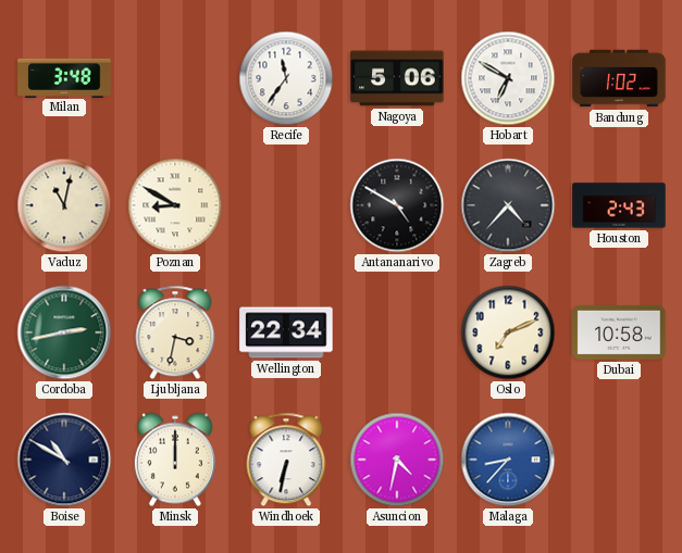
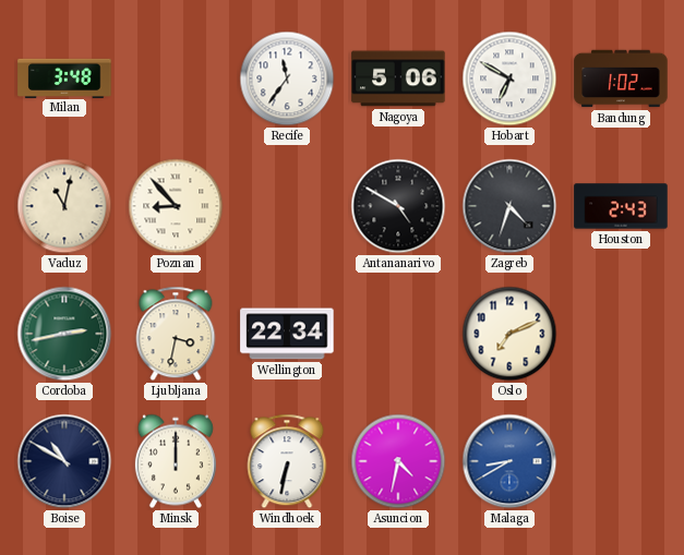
Poznan: 8:50 -> 8:53 (176, 206)
Zagreb: 4:37 -> 4:33 (509, 206)
Dubai: 10:58 -> none (619, 332)
Malaga: 8:37 -> 8:40 (509, 461)
